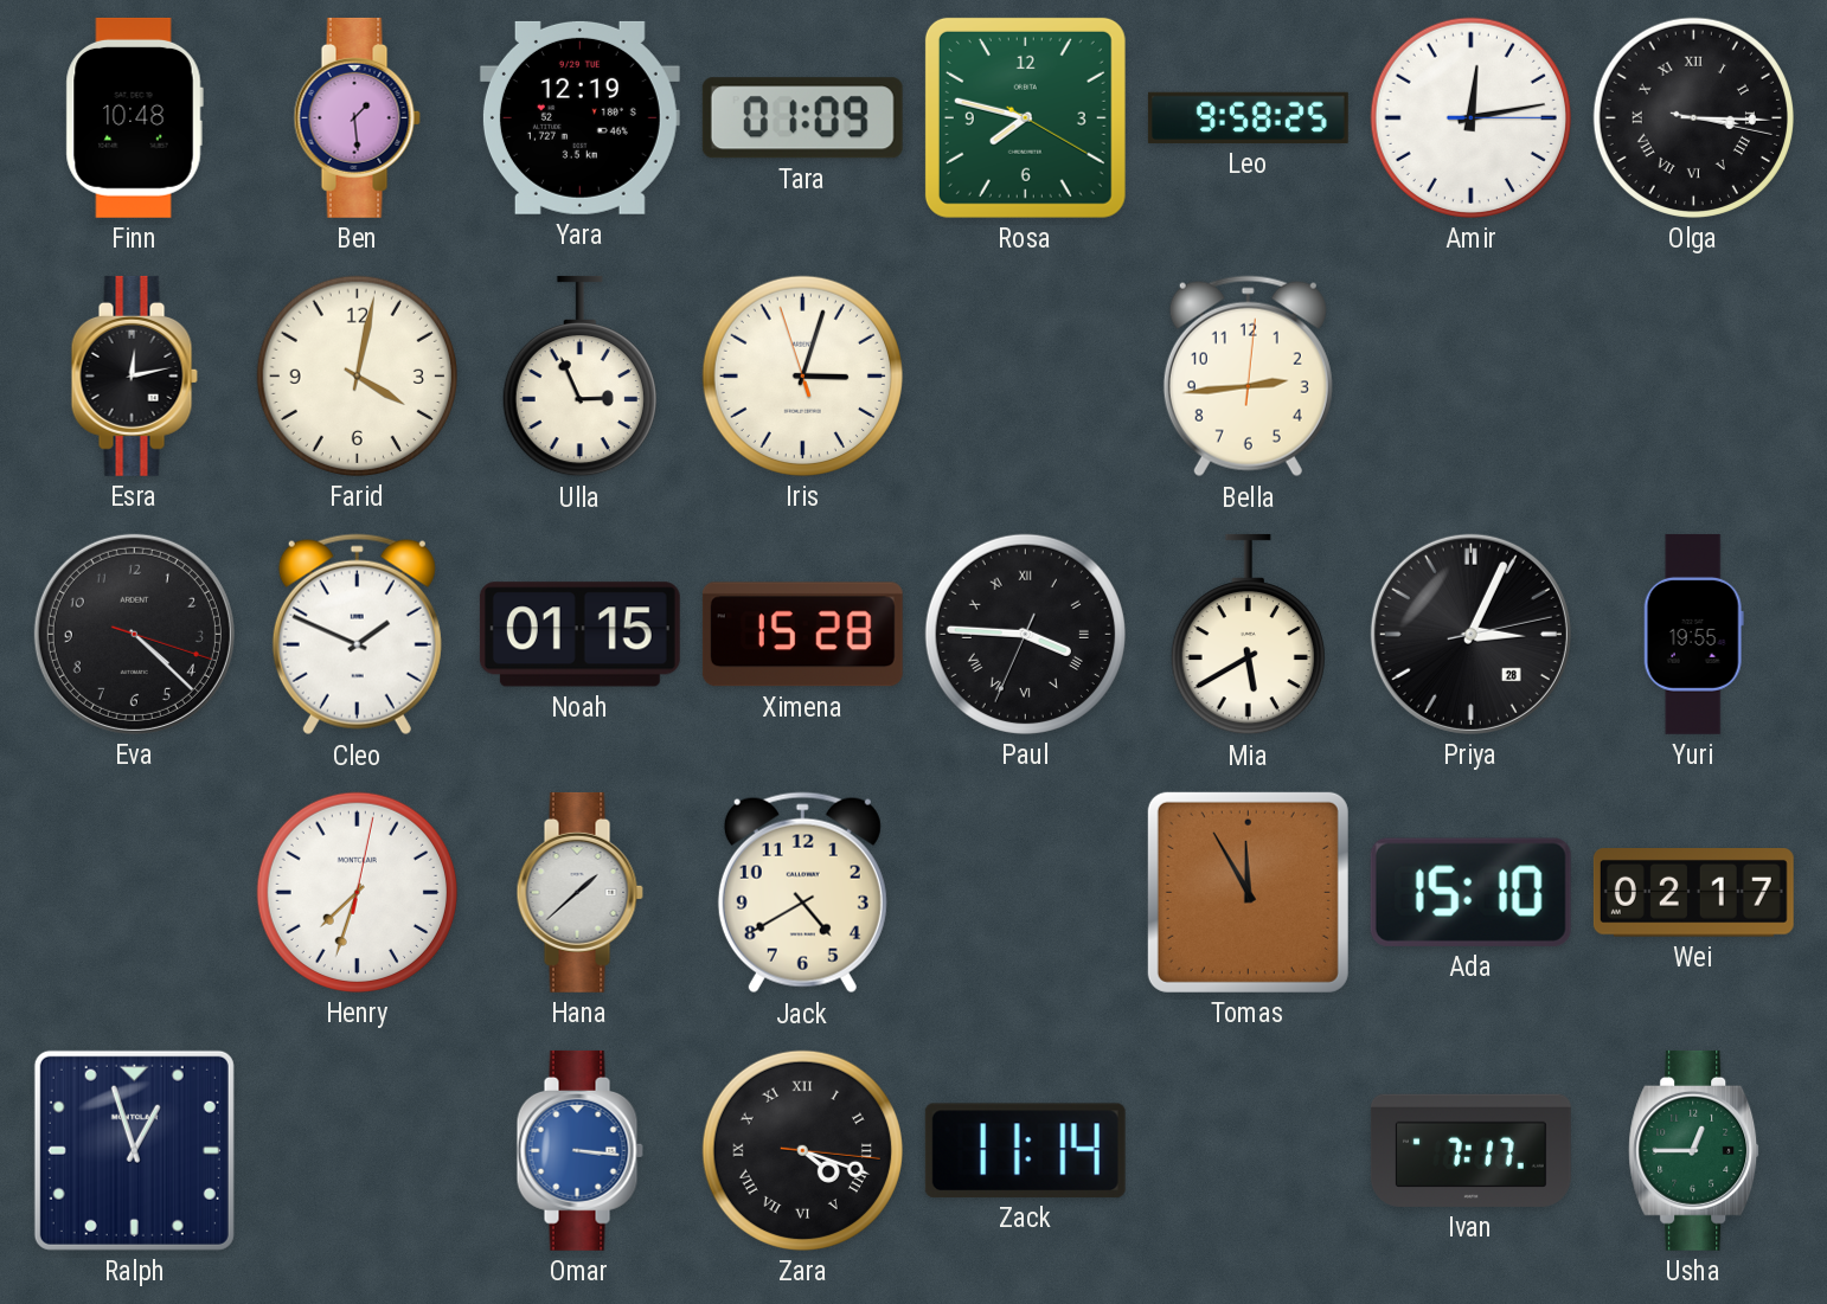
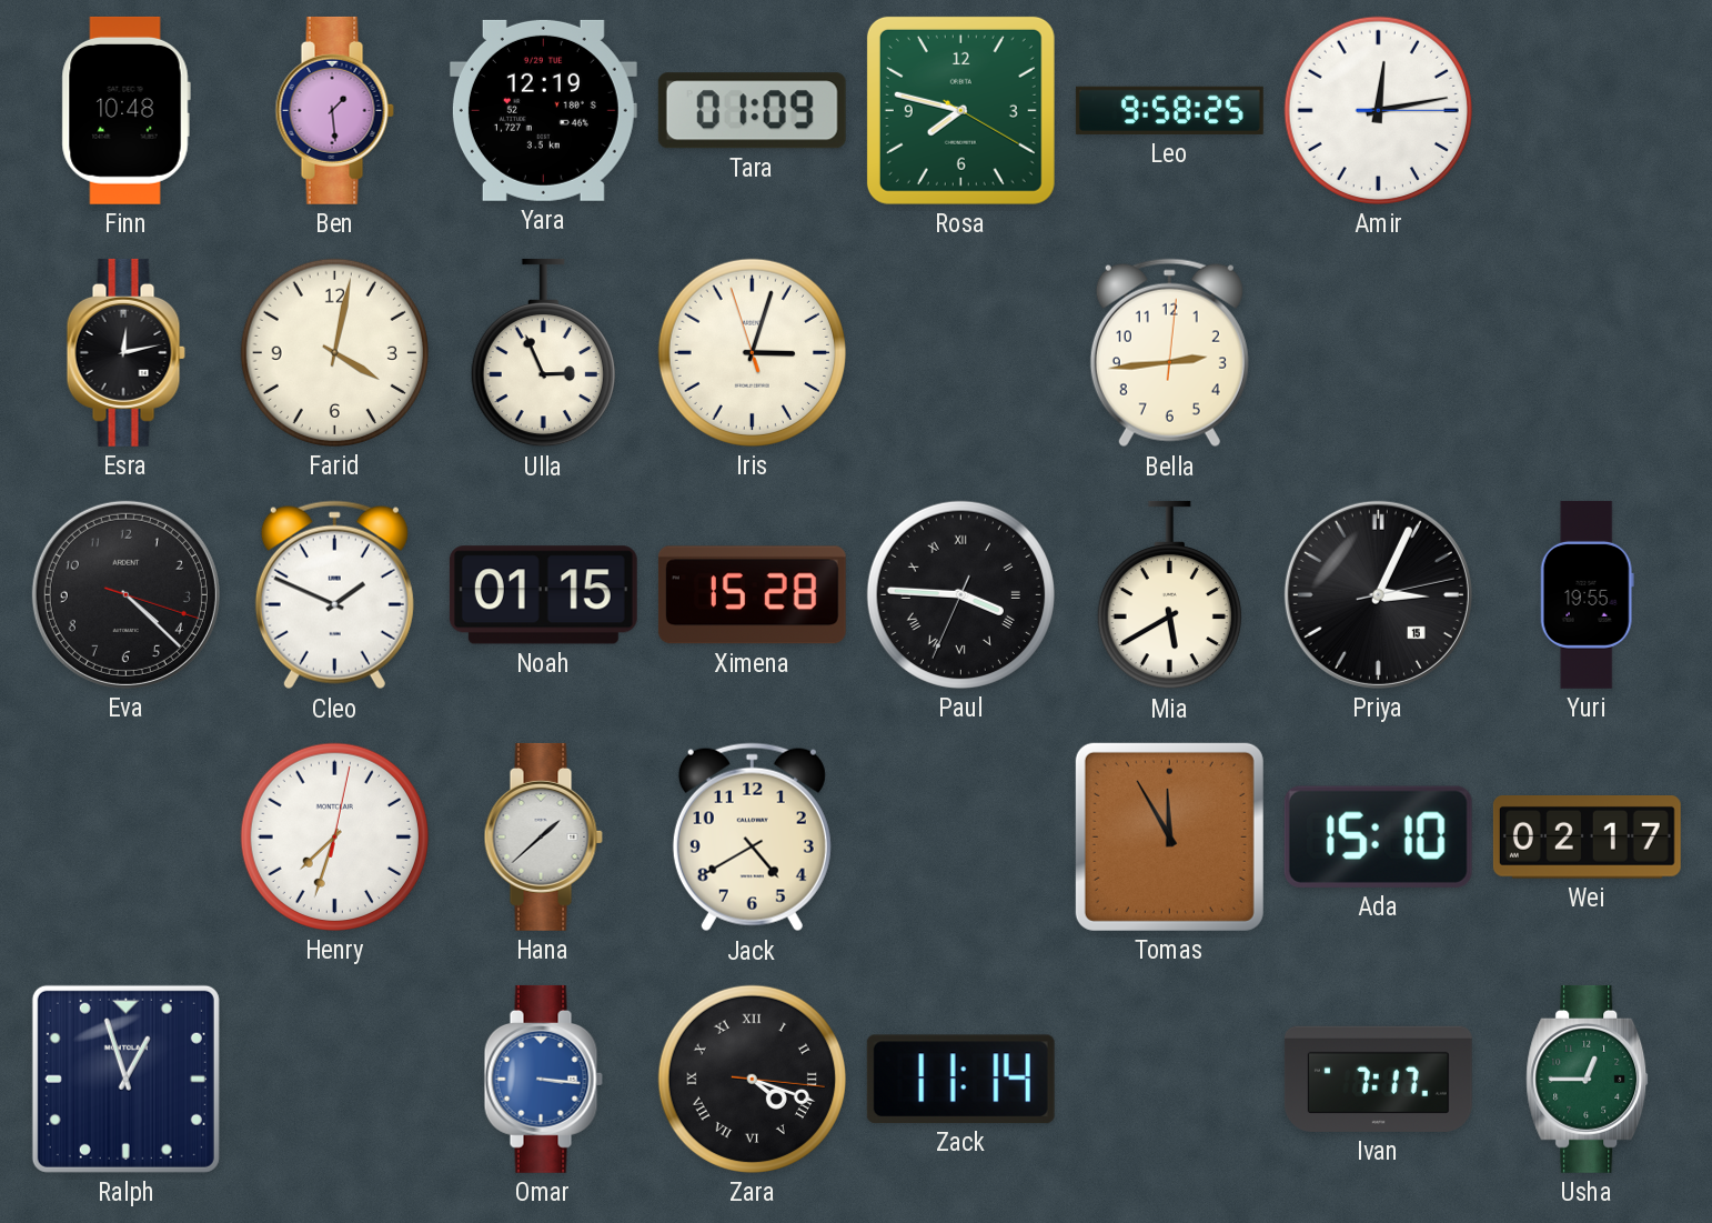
Olga: 3:15 -> none (1693, 117)
Priya date: 28 -> 15 (1378, 594)
